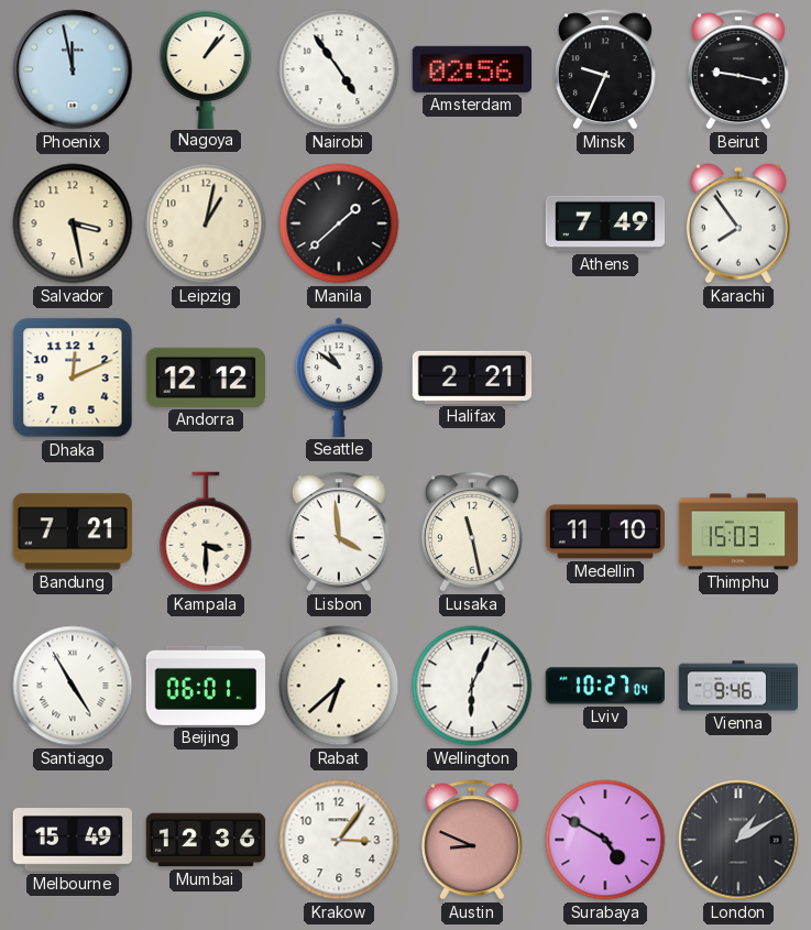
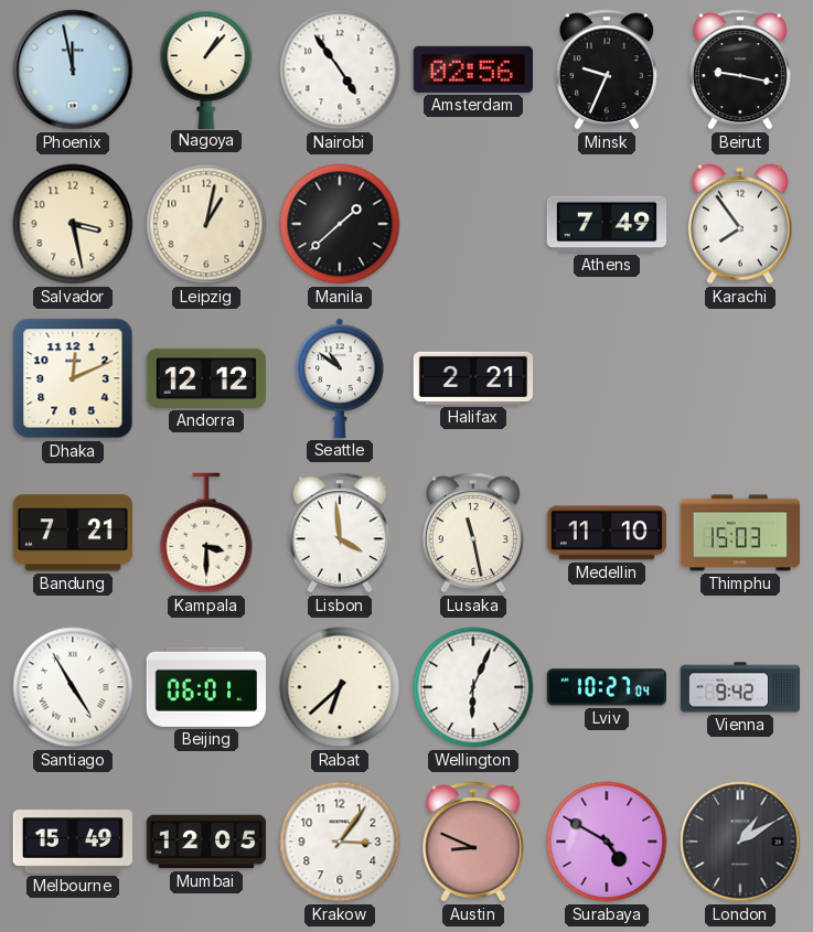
Vienna: 9:46 -> 9:42 (740, 687)
Mumbai: 12:36 -> 12:05 (206, 842)
